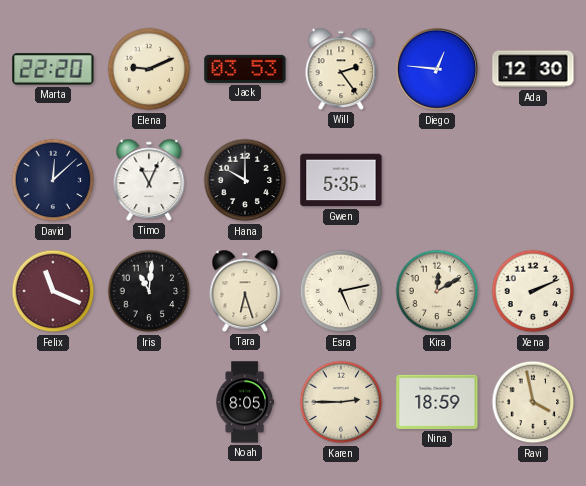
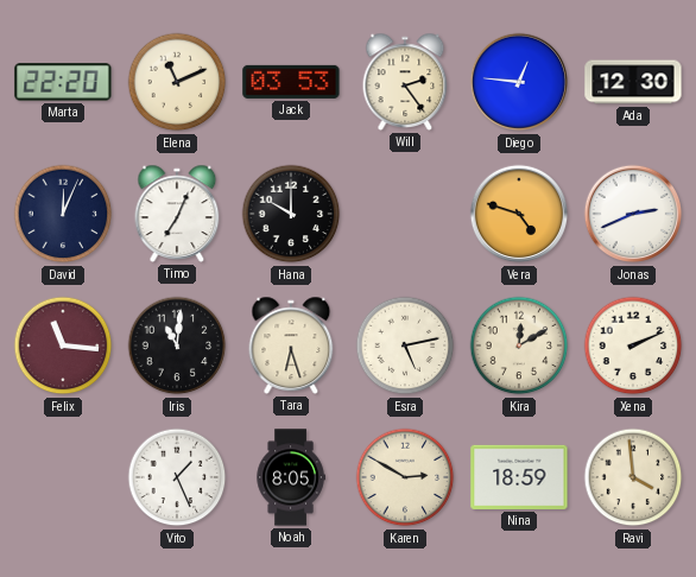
Elena: 9:11 -> 11:11 (177, 82)
David: 12:08 -> 12:04 (63, 214)
Timo: 11:04 -> 7:04 (177, 214)
Gwen: 5:35 -> none (341, 180)
Vera: none -> 4:48 (519, 214)
Jonas: none -> 2:41 (633, 214)
Felix: 11:19 -> 11:16 (63, 345)
Vito: none -> 1:26 (177, 477)
Karen: 2:45 -> 2:50 (405, 477)
Ravi: 3:58 -> 3:59 (633, 477)
